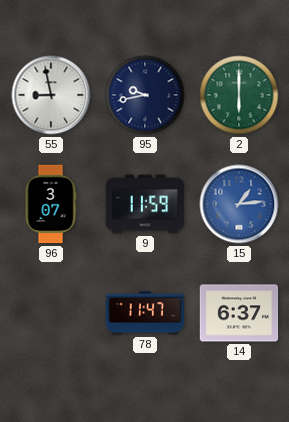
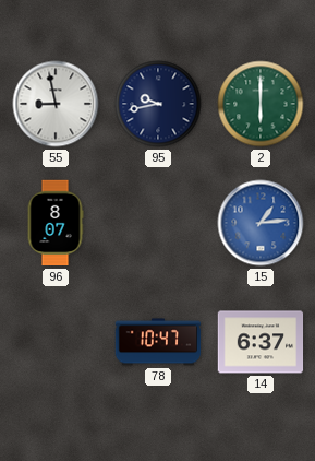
96: 3:07 -> 8:07 (56, 223)
9: 11:59 -> none (145, 204)
78: 11:47 -> 10:47 (158, 342)
